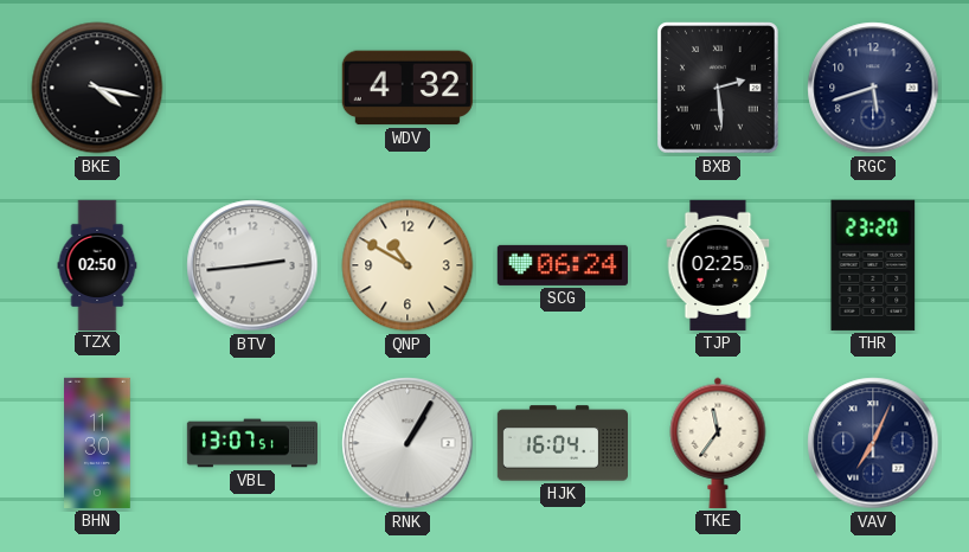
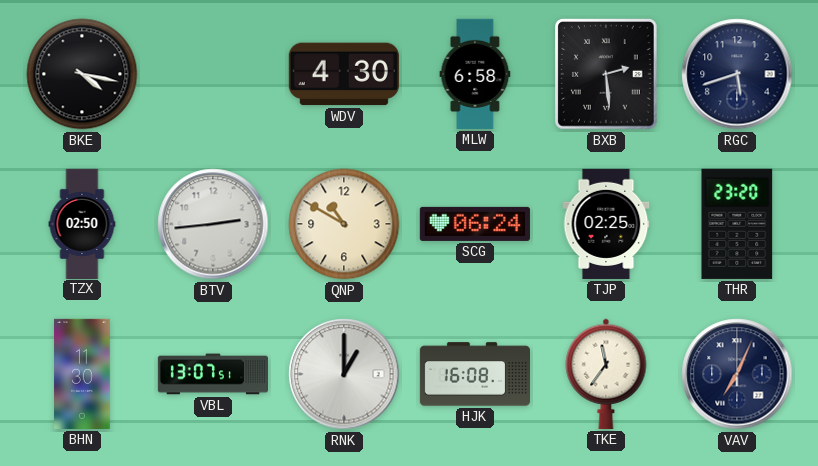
WDV: 4:32 -> 4:30 (344, 74)
MLW: none -> 6:58 (475, 74)
RNK: 1:05 -> 1:00 (344, 374)
HJK: 16:04 -> 16:08 (474, 374)
